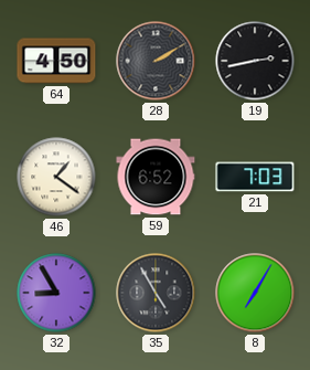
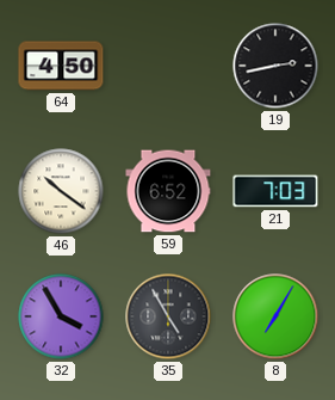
28: 2:10 -> none (156, 61)
46: 1:21 -> 10:21 (61, 191)
32: 8:55 -> 3:55 (61, 316)
